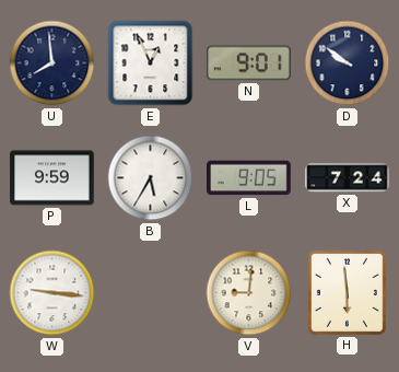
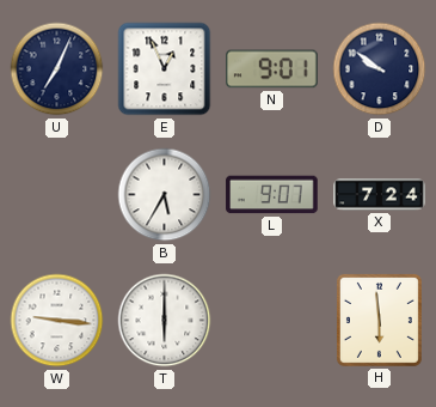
U: 7:59 -> 7:04 (57, 69)
P: 9:59 -> none (52, 178)
L: 9:05 -> 9:07 (272, 195)
T: none -> 6:00 (165, 321)
V: 9:01 -> none (249, 293)
